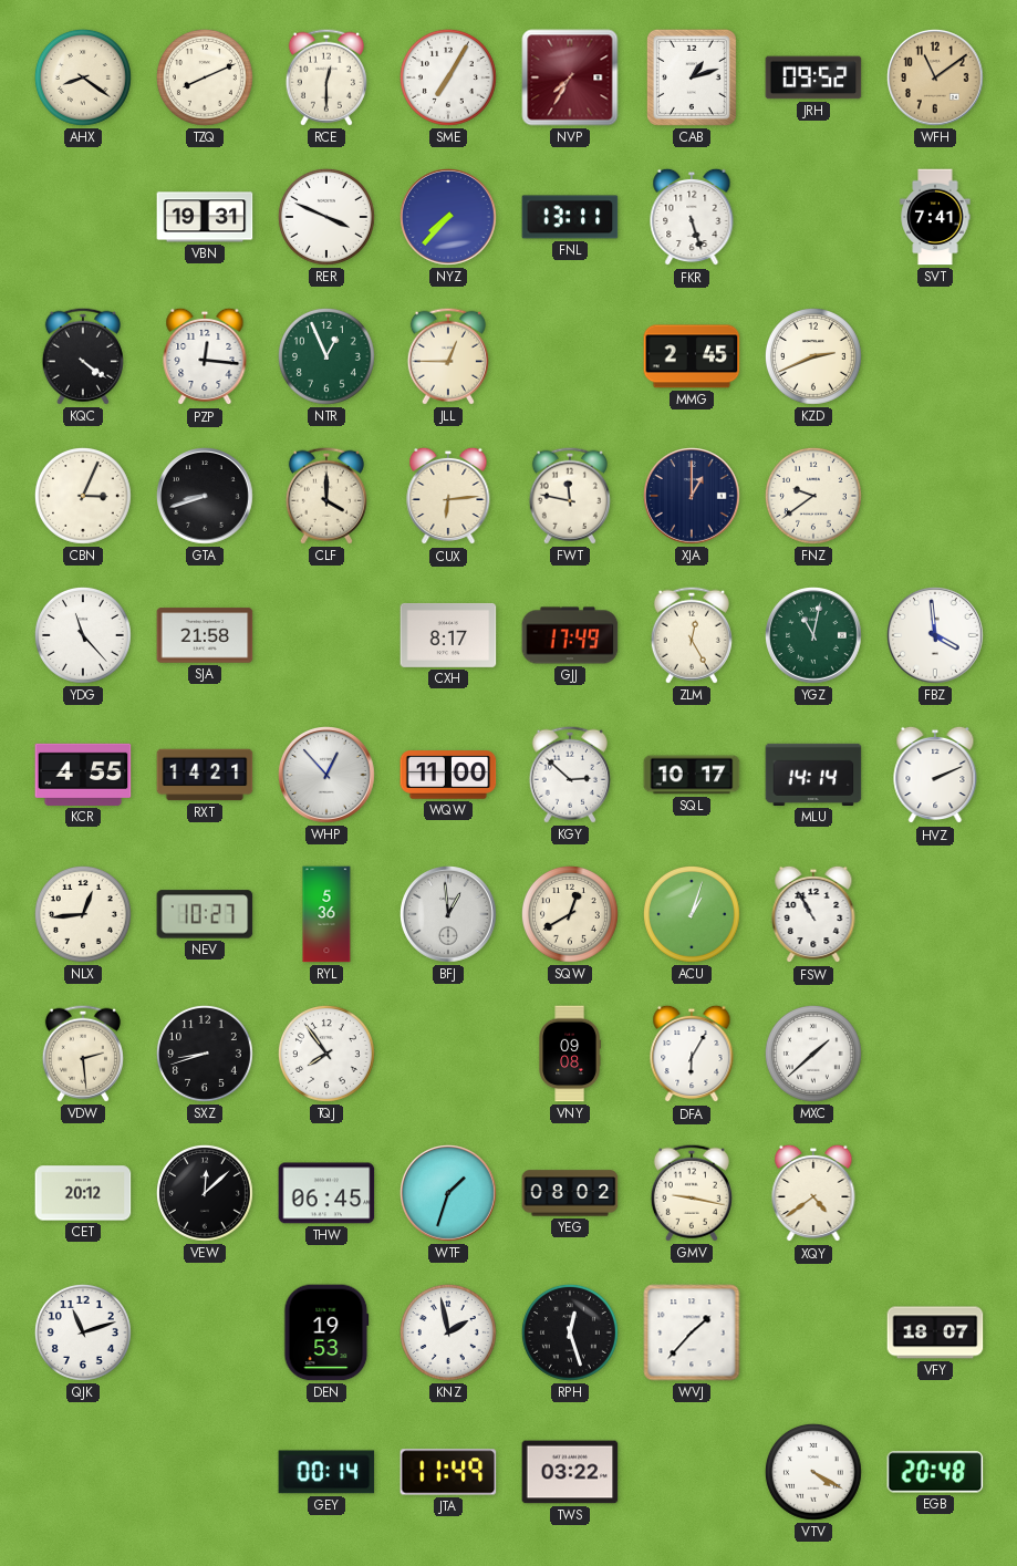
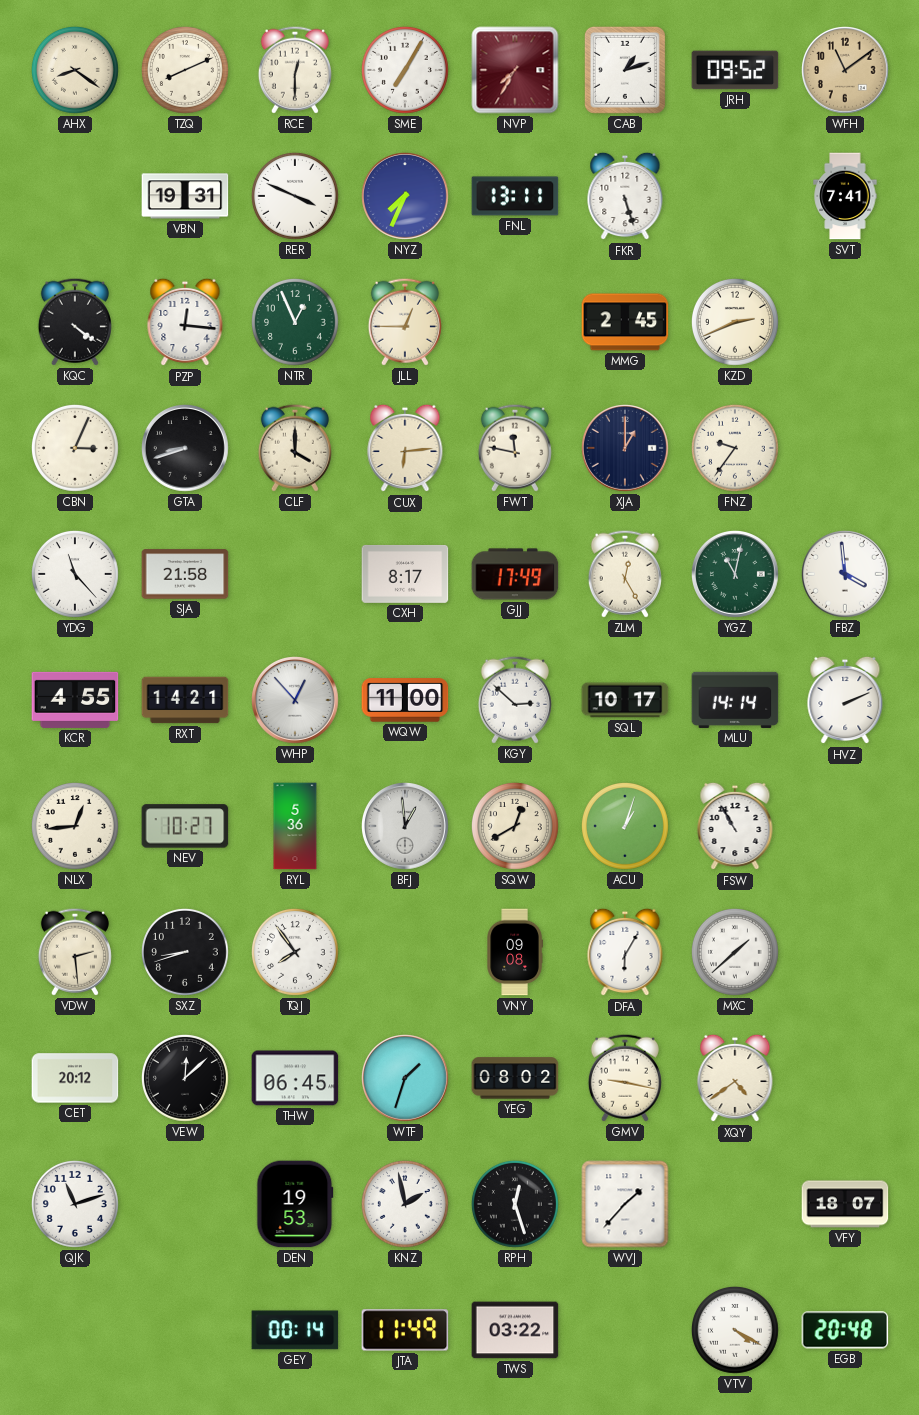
NYZ: 7:37 -> 7:34 (406, 197)
FNZ: 9:39 -> 9:36 (735, 448)
